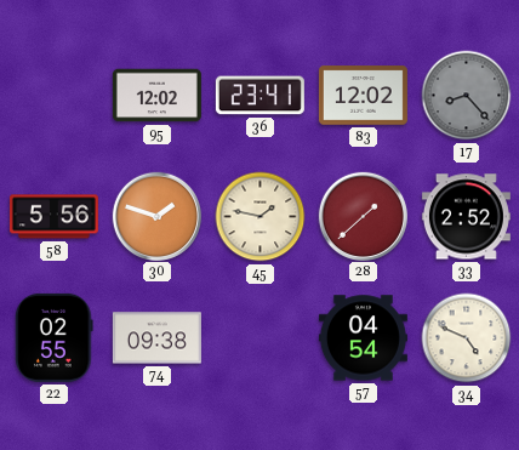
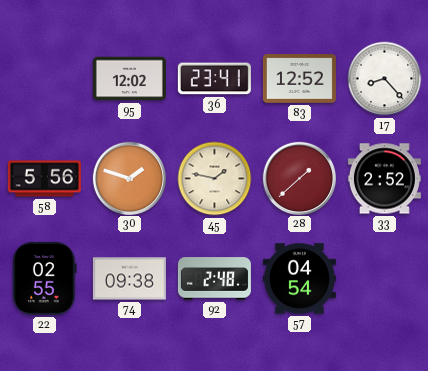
83: 12:02 -> 12:52 (299, 79)
17 dial: grey -> white (385, 79)
92: none -> 2:48 (214, 279)
34: 4:49 -> none (467, 338)
